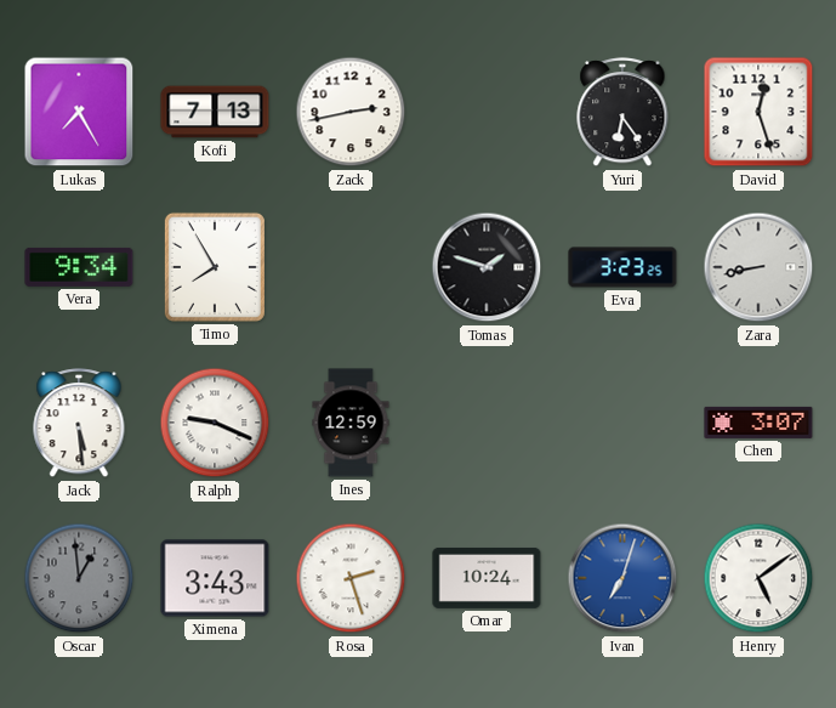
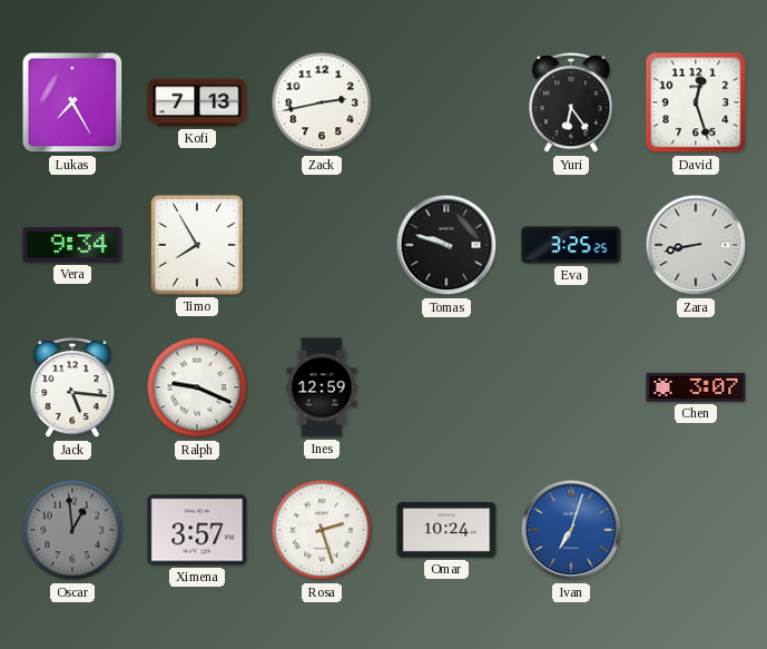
Tomas: 1:48 -> 9:48 (446, 245)
Eva: 3:23 -> 3:25 (571, 245)
Jack: 5:29 -> 5:16 (72, 389)
Ximena: 3:43 -> 3:57 (197, 530)
Henry: 5:09 -> none (758, 578)
